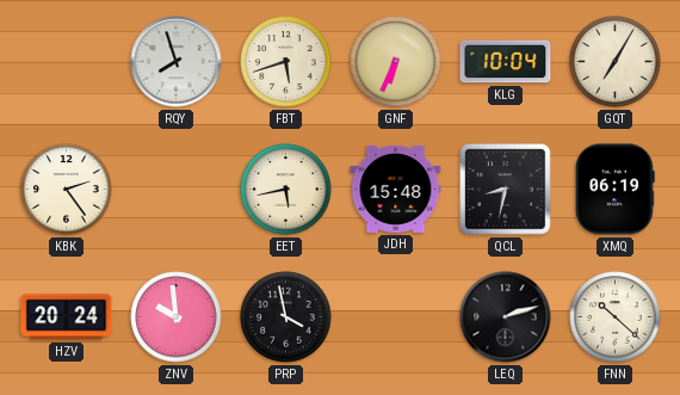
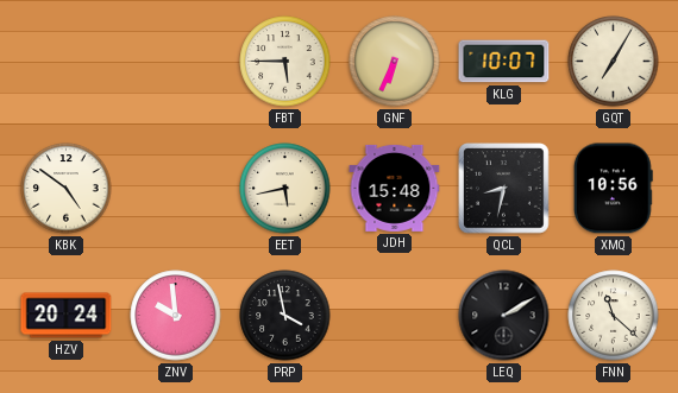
RQY: 7:57 -> none (177, 62)
FBT: 5:42 -> 5:45 (285, 62)
KLG: 10:04 -> 10:07 (504, 62)
KBK: 2:24 -> 4:51 (67, 189)
XMQ: 06:19 -> 10:56 (613, 189)
LEQ: 2:12 -> 2:10 (504, 316)
FNN: 10:22 -> 11:22 (614, 316)
